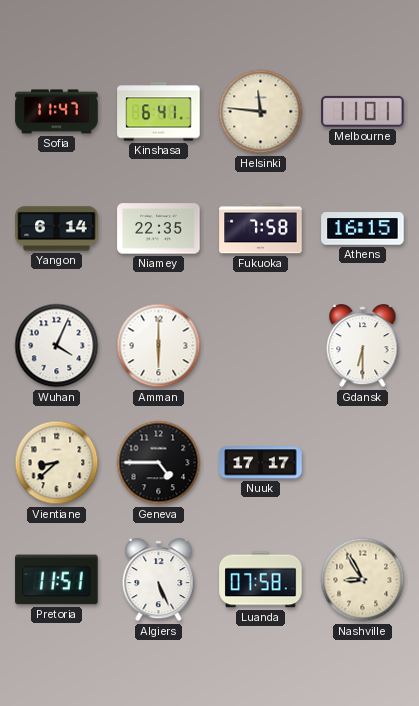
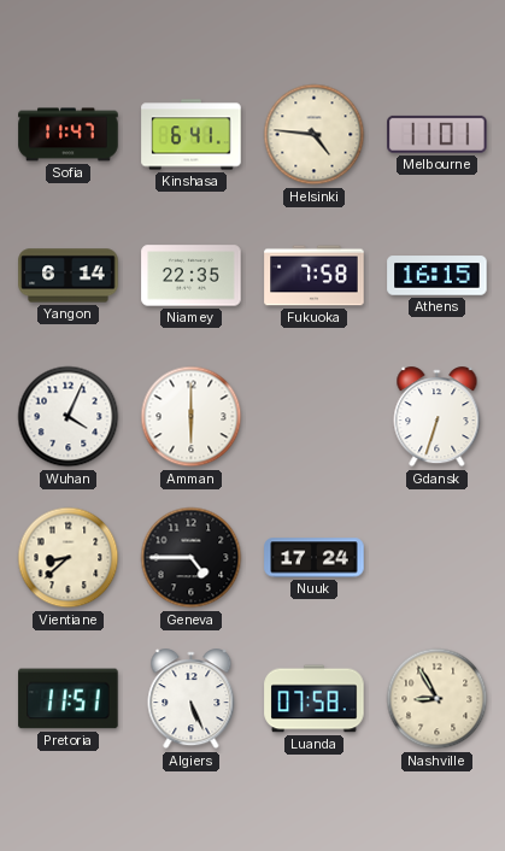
Helsinki: 11:46 -> 4:46 (315, 135)
Gdansk: 6:30 -> 6:33 (438, 417)
Nuuk: 17:17 -> 17:24 (315, 558)
